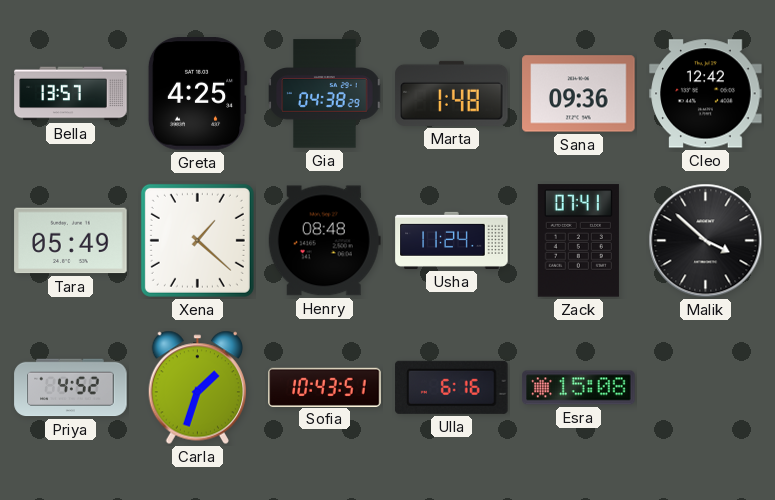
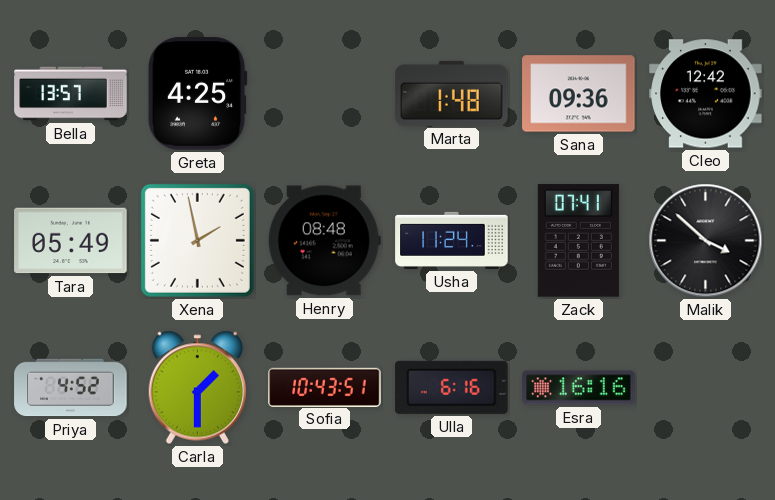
Gia: 04:38 -> none (325, 94)
Xena: 1:22 -> 1:58 (197, 240)
Carla: 1:33 -> 1:30 (197, 388)
Esra: 15:08 -> 16:16 (579, 388)
